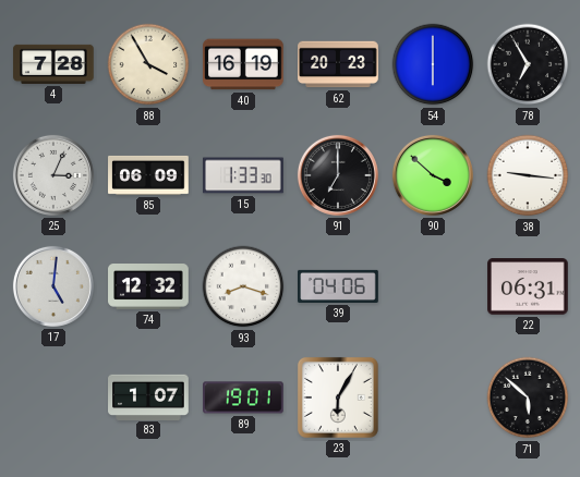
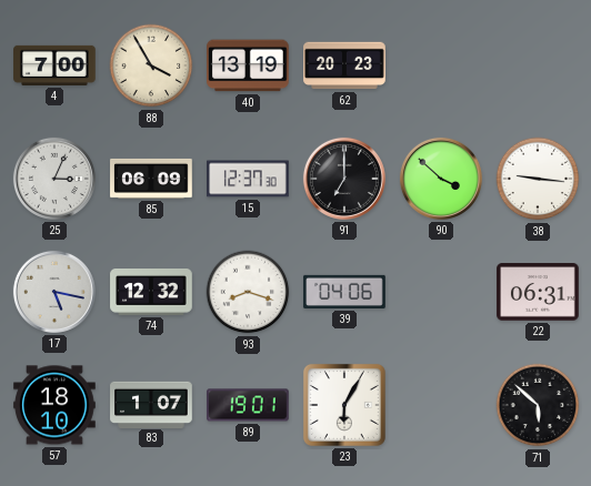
4: 7:28 -> 7:00 (54, 65)
40: 16:19 -> 13:19 (249, 65)
54: 6:00 -> none (433, 64)
78: 6:55 -> none (528, 64)
15: 1:33 -> 12:37 (248, 179)
17: 5:01 -> 5:17 (54, 292)
57: none -> 18:10 (54, 405)
